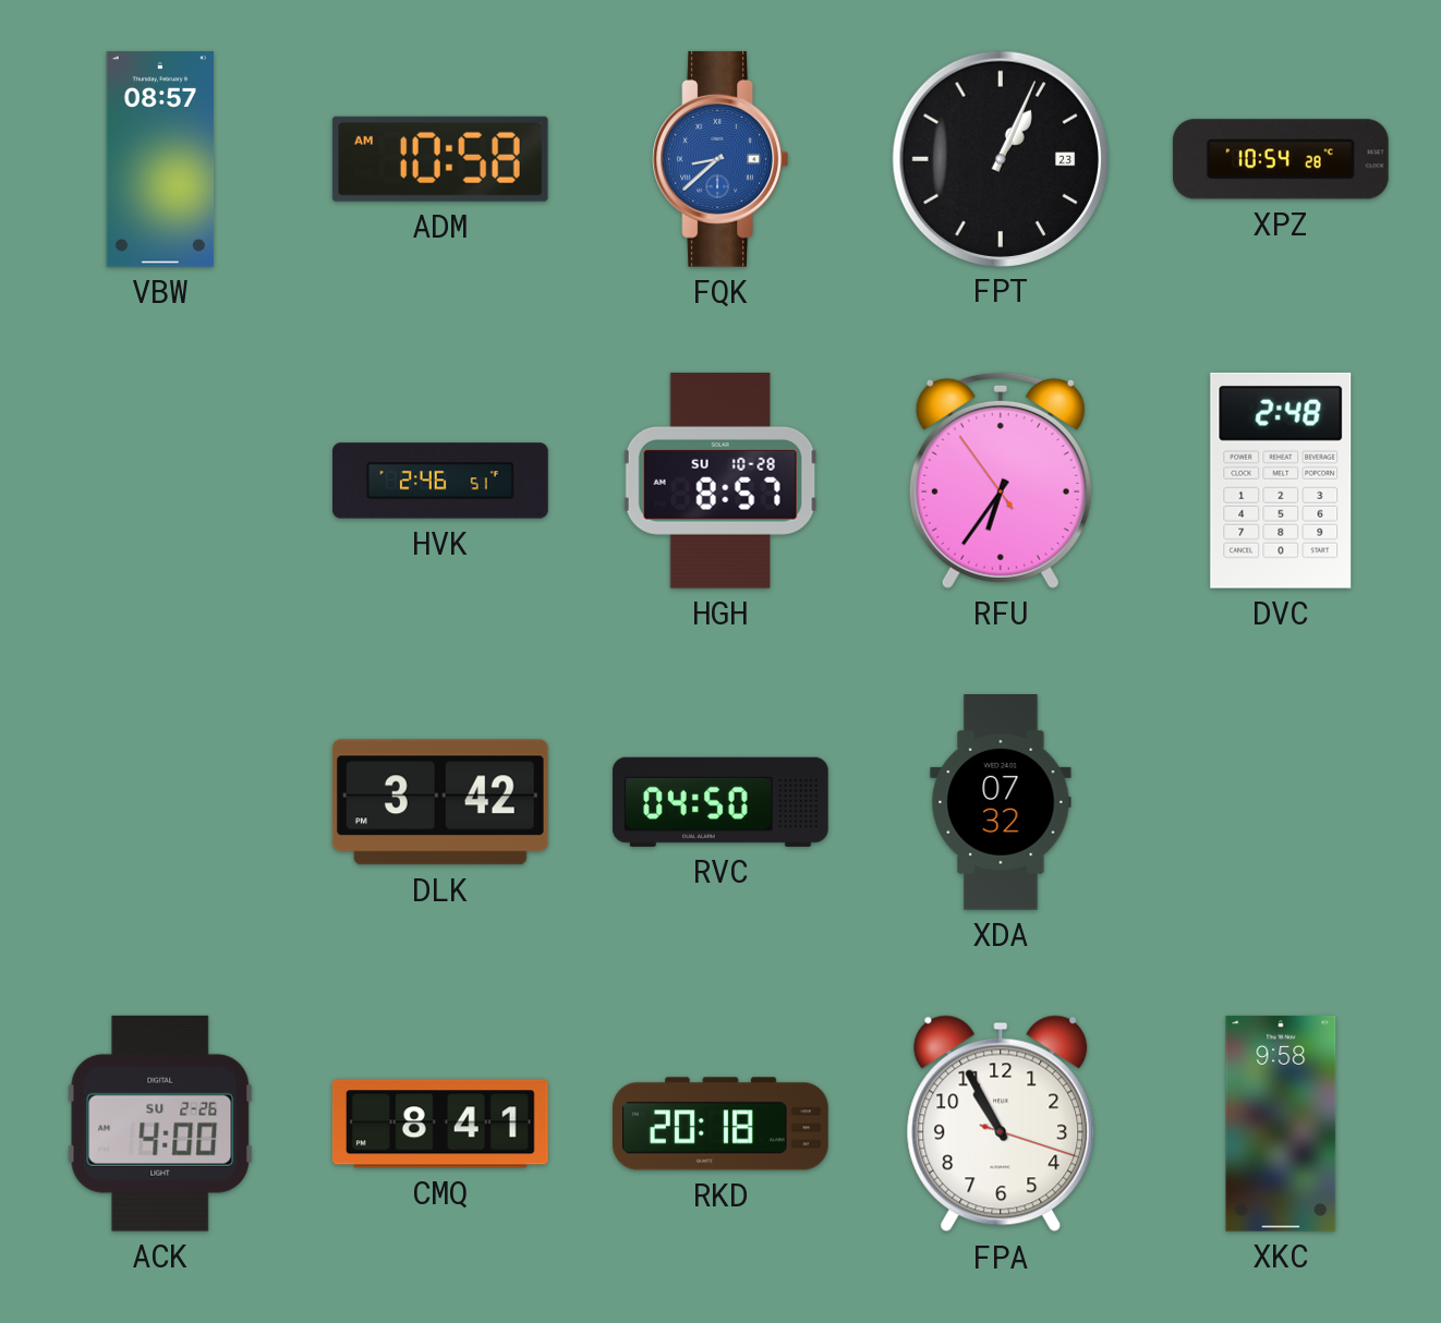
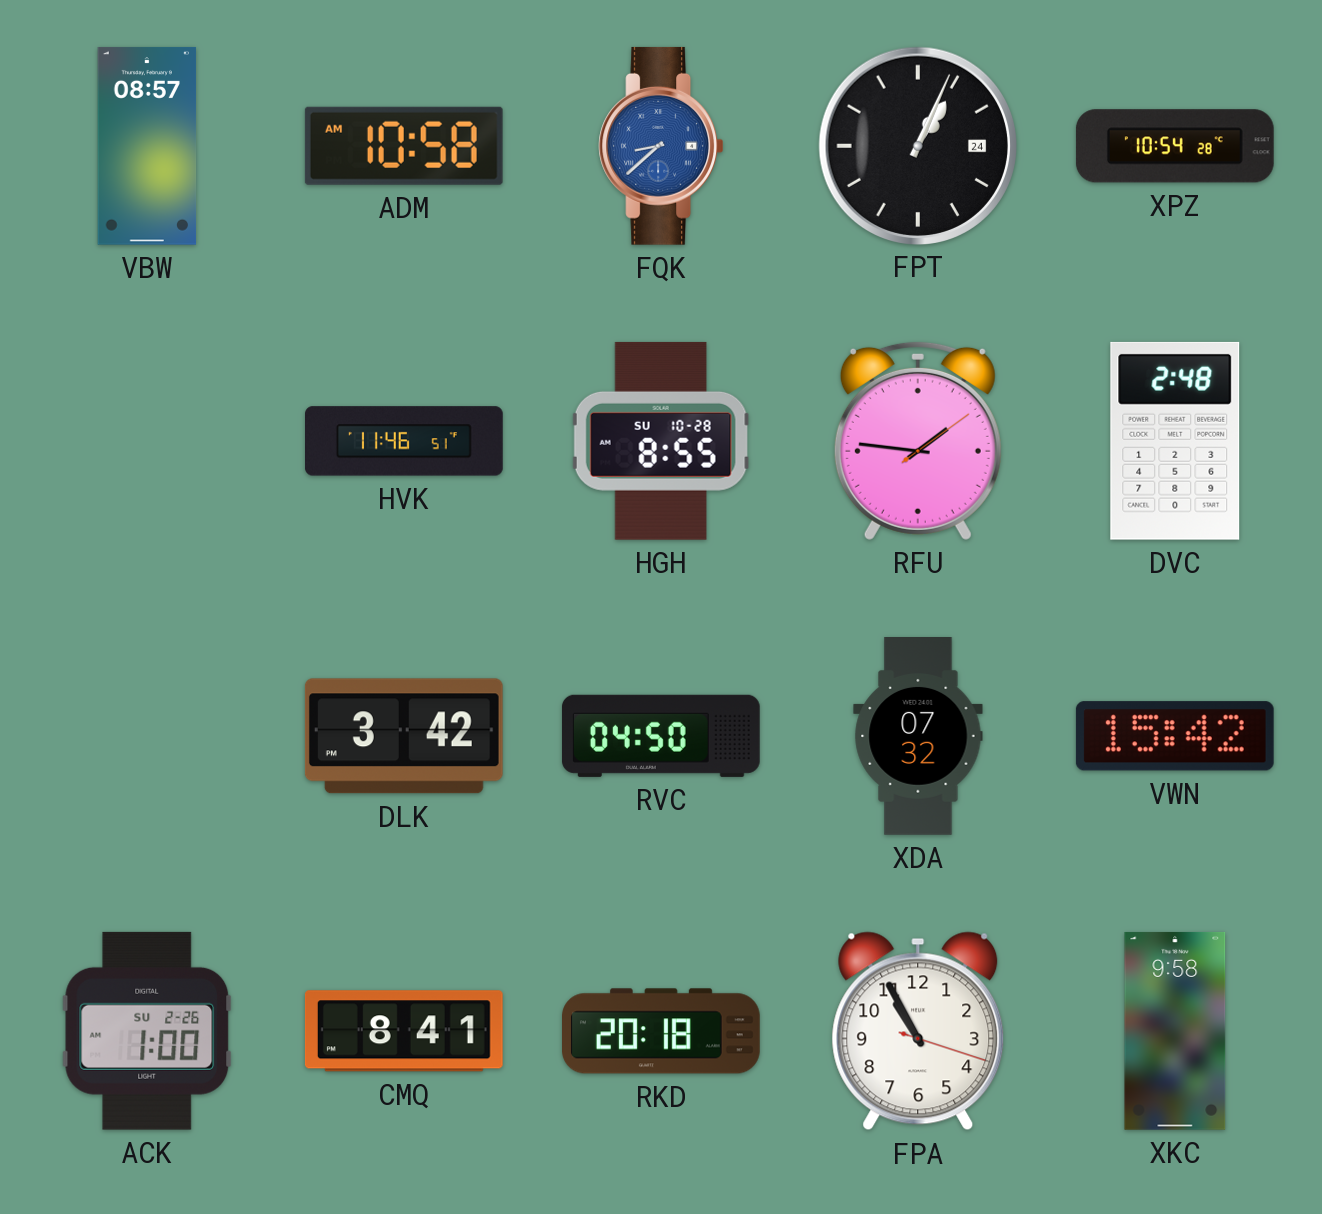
FPT date: 23 -> 24 (917, 145)
HVK: 2:46 -> 11:46 (405, 441)
HGH: 8:57 -> 8:55 (661, 441)
RFU: 6:35 -> 1:46 (918, 440)
VWN: none -> 15:42 (1175, 736)
ACK: 4:00 -> 1:00 (147, 1031)
